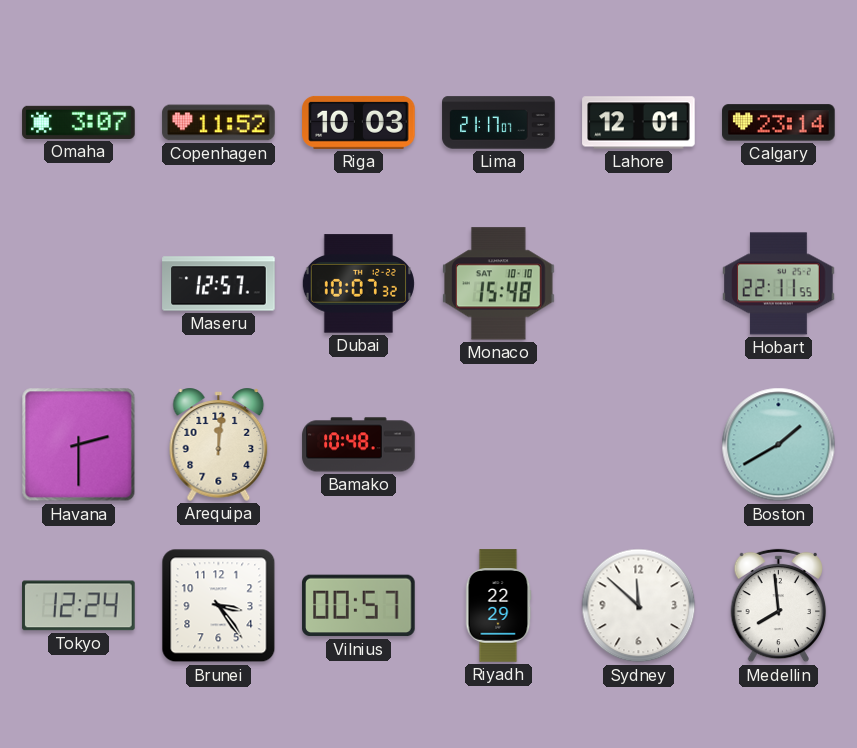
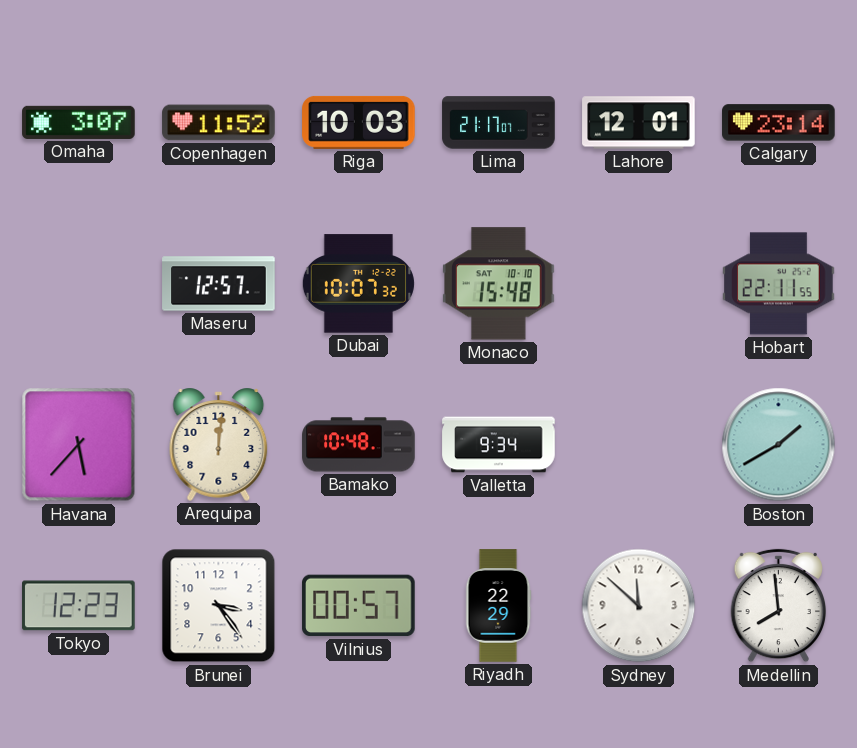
Havana: 2:30 -> 5:37 (79, 445)
Valletta: none -> 9:34 (499, 445)
Tokyo: 12:24 -> 12:23 (79, 606)
